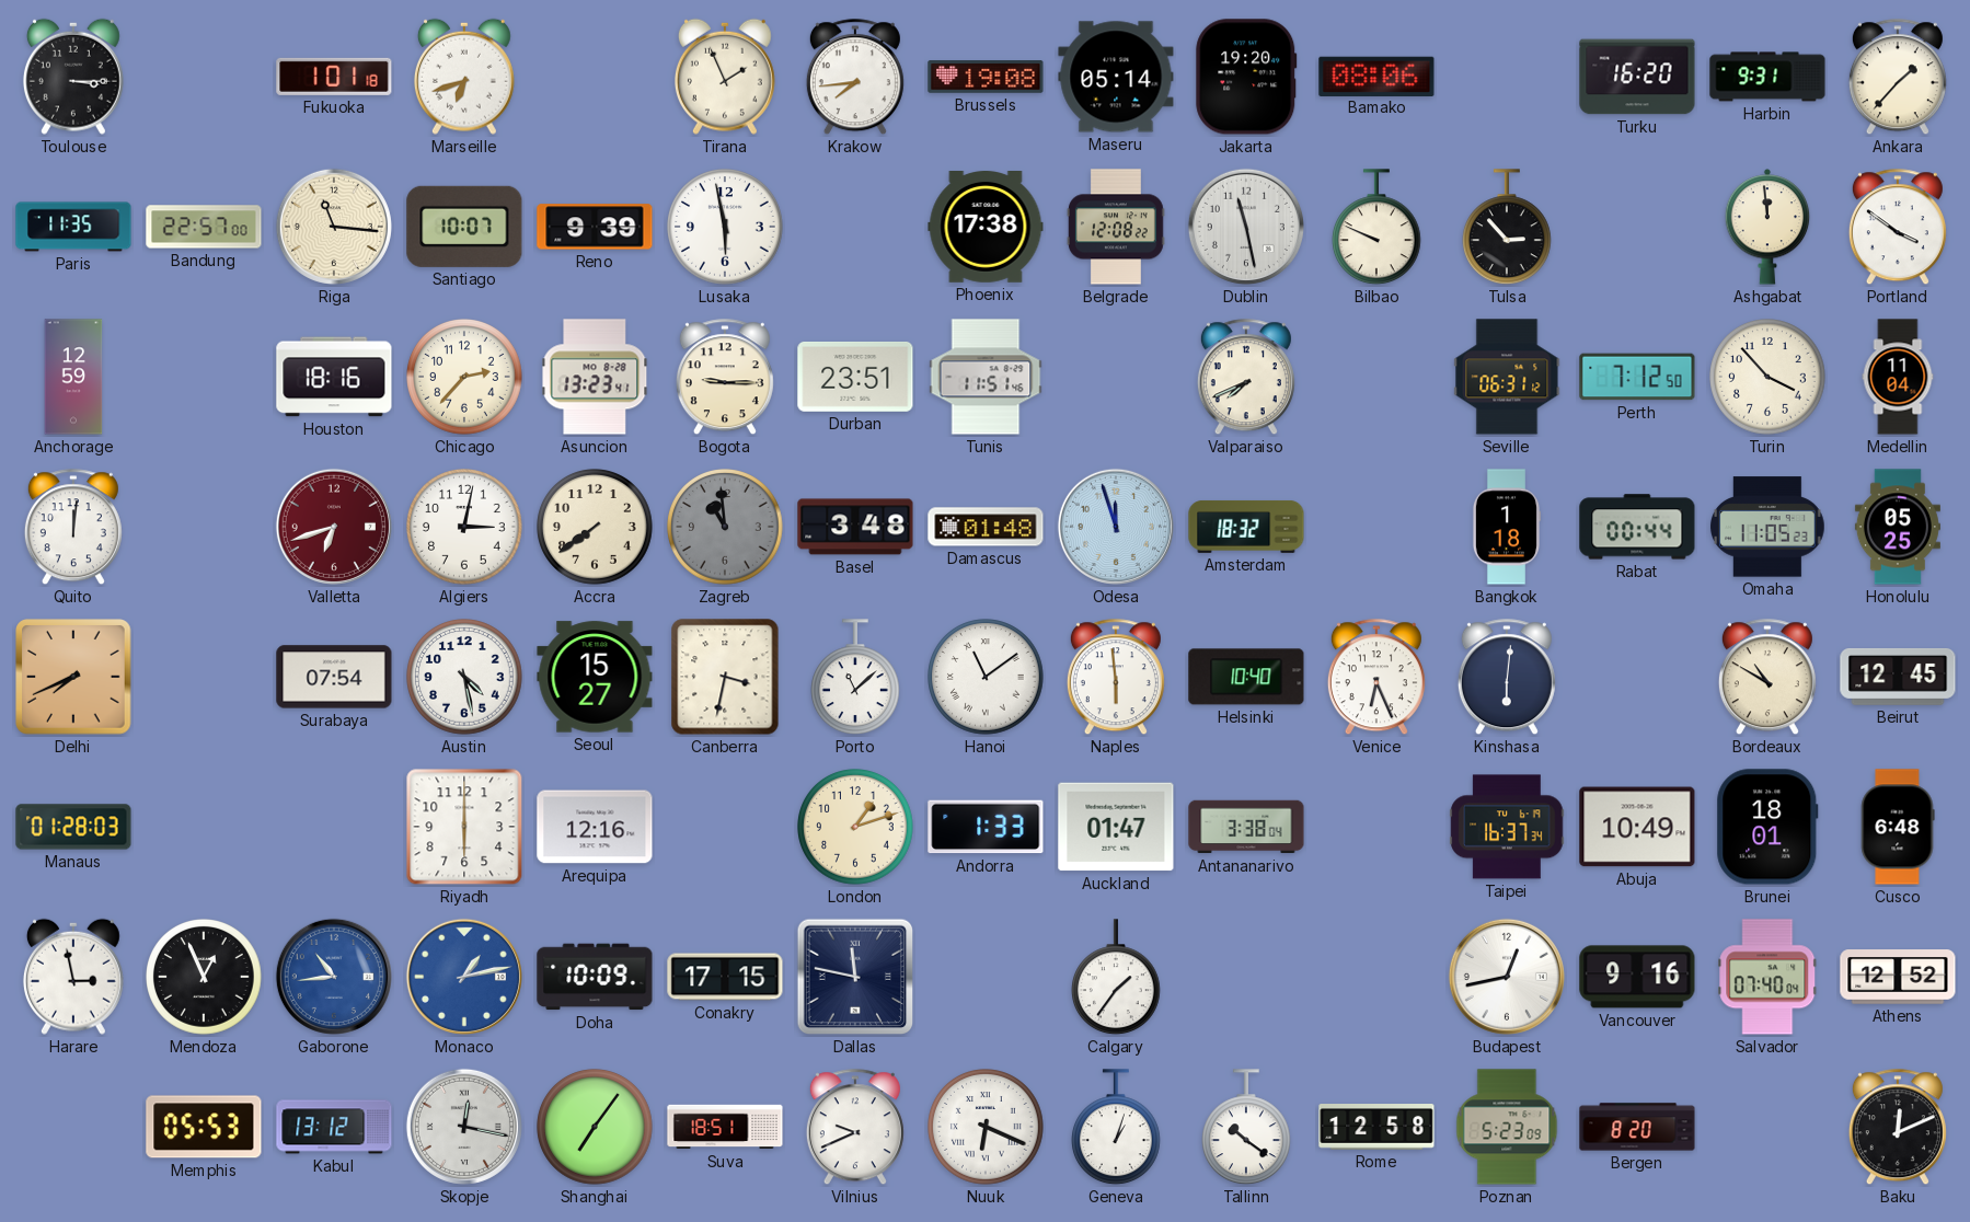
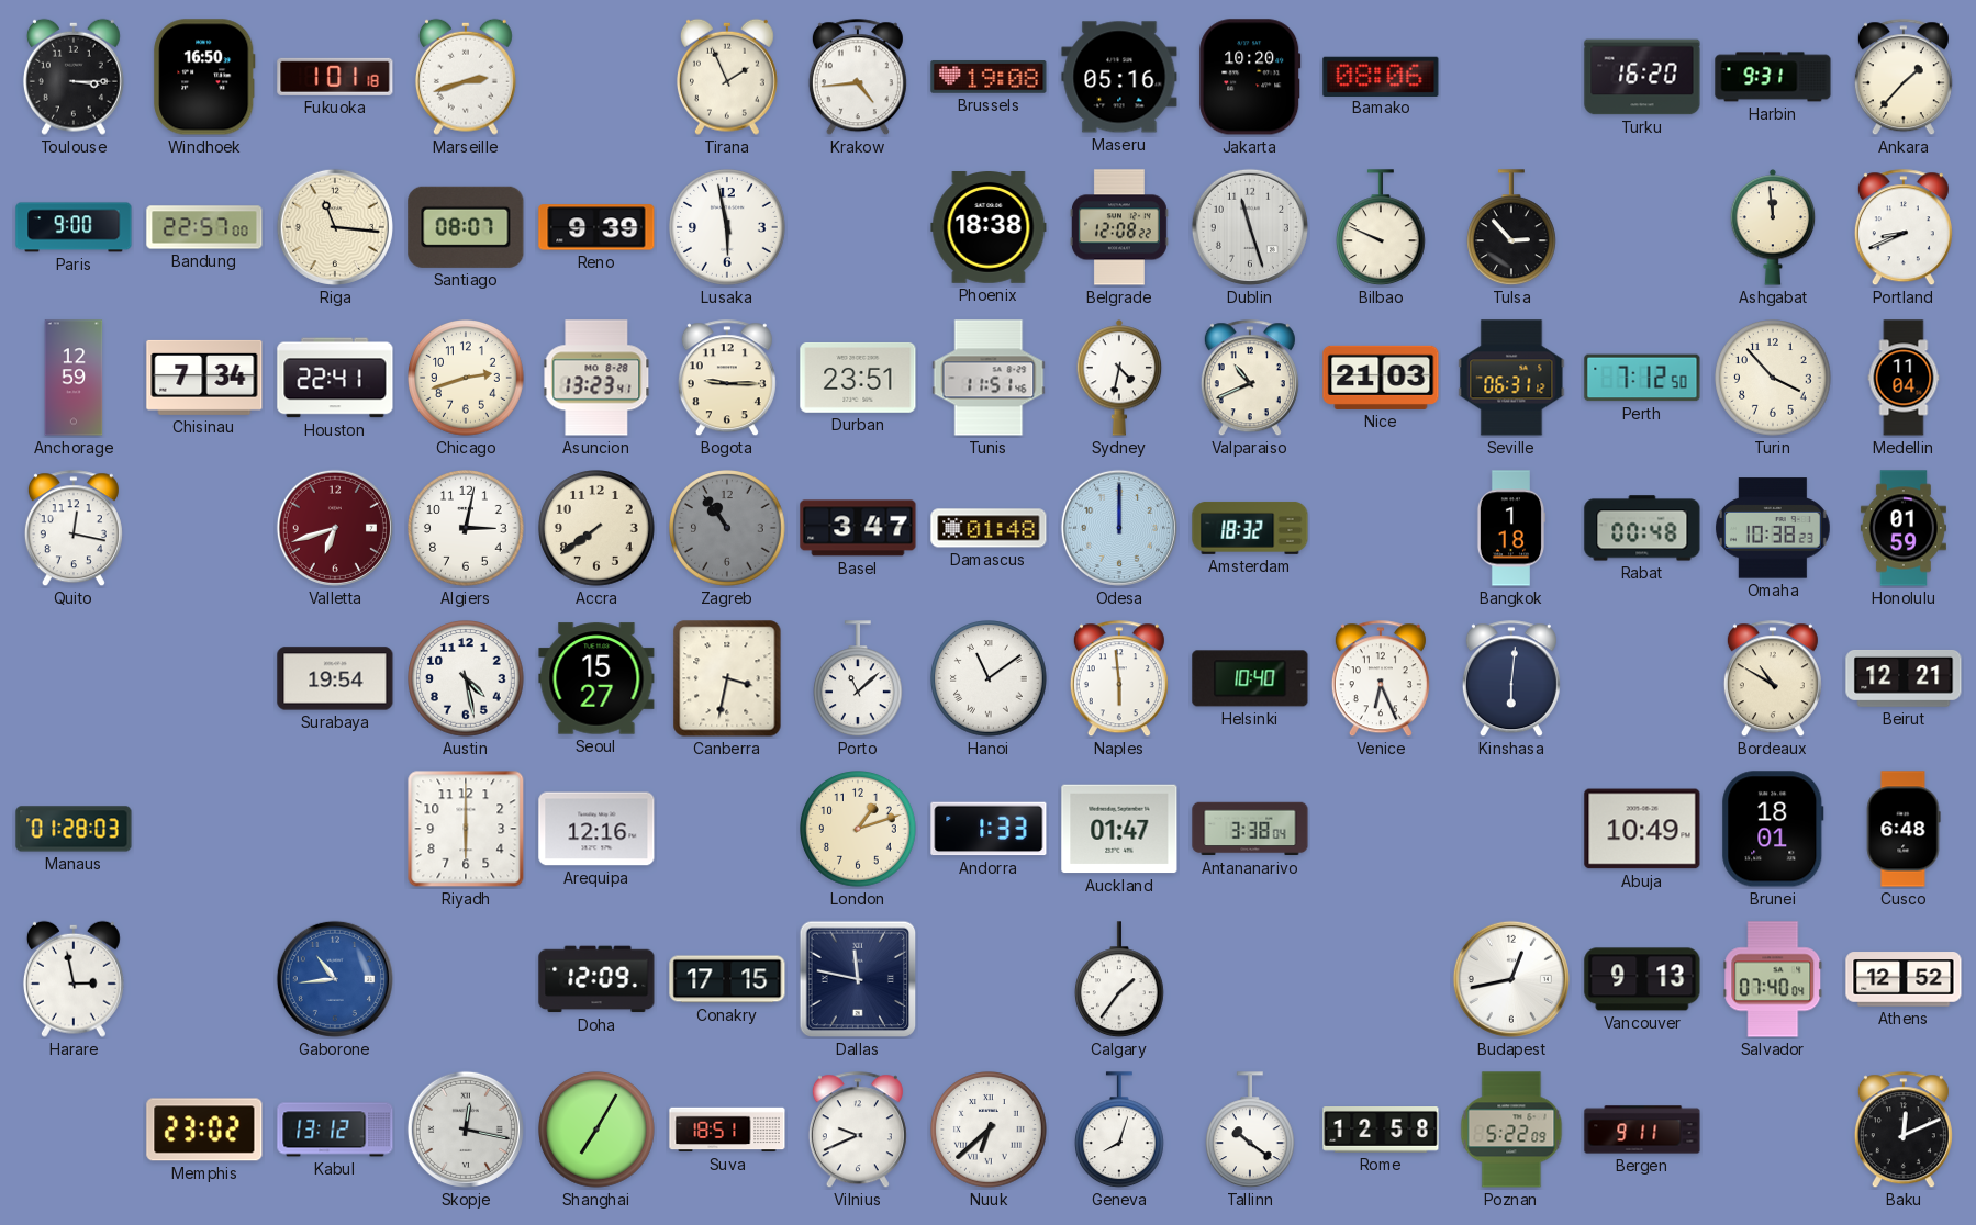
Windhoek: none -> 16:50 (204, 77)
Marseille: 6:42 -> 2:42 (466, 77)
Krakow: 7:44 -> 4:44 (858, 78)
Maseru: 05:14 -> 05:16 (1119, 77)
Jakarta: 19:20 -> 10:20 (1250, 77)
Paris: 11:35 -> 9:00 (74, 227)
Santiago: 10:07 -> 08:07 (466, 227)
Phoenix: 17:38 -> 18:38 (989, 228)
Dublin: 11:28 -> 11:27 (1250, 227)
Portland: 3:51 -> 8:41 (1904, 228)
Chisinau: none -> 7:34 (204, 378)
Houston: 18:16 -> 22:41 (335, 378)
Chicago: 2:37 -> 2:42 (466, 378)
Sydney: none -> 4:32 (1119, 378)
Valparaiso: 7:41 -> 10:41 (1250, 379)
Nice: none -> 21:03 (1381, 378)
Quito: 12:01 -> 12:17 (74, 529)
Zagreb: 10:59 -> 10:54 (727, 528)
Basel: 3:48 -> 3:47 (858, 528)
Odesa: 11:57 -> 12:00 (1119, 528)
Rabat: 00:44 -> 00:48 (1642, 528)
Omaha: 11:05 -> 10:38 (1774, 528)
Honolulu: 05:25 -> 01:59 (1904, 528)
Delhi: 7:41 -> none (73, 677)
Surabaya: 07:54 -> 19:54 (335, 678)
Beirut: 12:45 -> 12:21 (1904, 678)
Taipei: 16:37 -> none (1507, 827)
Mendoza: 12:56 -> none (204, 977)
Monaco: 1:13 -> none (464, 977)
Doha: 10:09 -> 12:09 (596, 979)
Vancouver: 9:16 -> 9:13 (1642, 979)
Memphis: 05:53 -> 23:02 (204, 1130)
Shanghai: 7:06 -> 7:05 (596, 1130)
Nuuk: 6:19 -> 6:38 (989, 1130)
Geneva: 1:03 -> 8:03 (1120, 1131)
Poznan: 5:23 -> 5:22 (1511, 1130)
Bergen: 8:20 -> 9:11 (1642, 1130)
